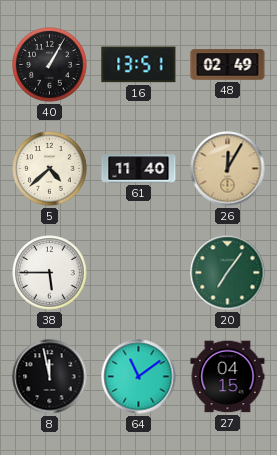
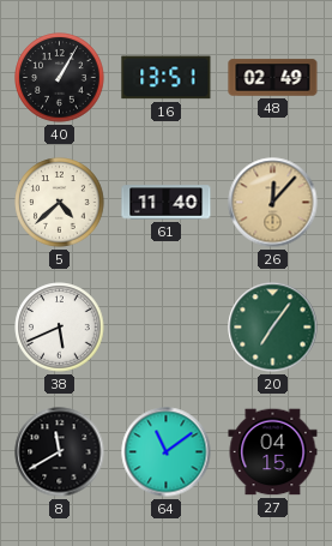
26: 12:05 -> 12:07 (273, 203)
38: 5:45 -> 5:41 (60, 328)
8: 11:58 -> 11:40 (60, 452)
